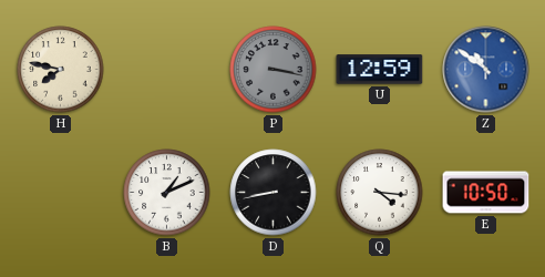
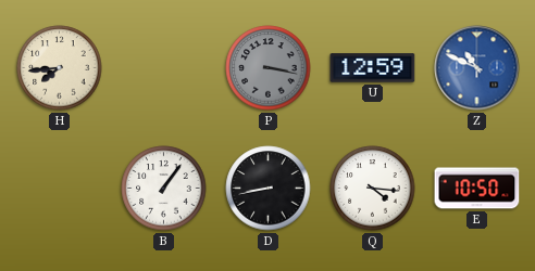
H: 7:47 -> 7:44 (60, 68)
Z: 10:51 -> 10:49 (477, 68)
B: 1:11 -> 1:06 (164, 189)
